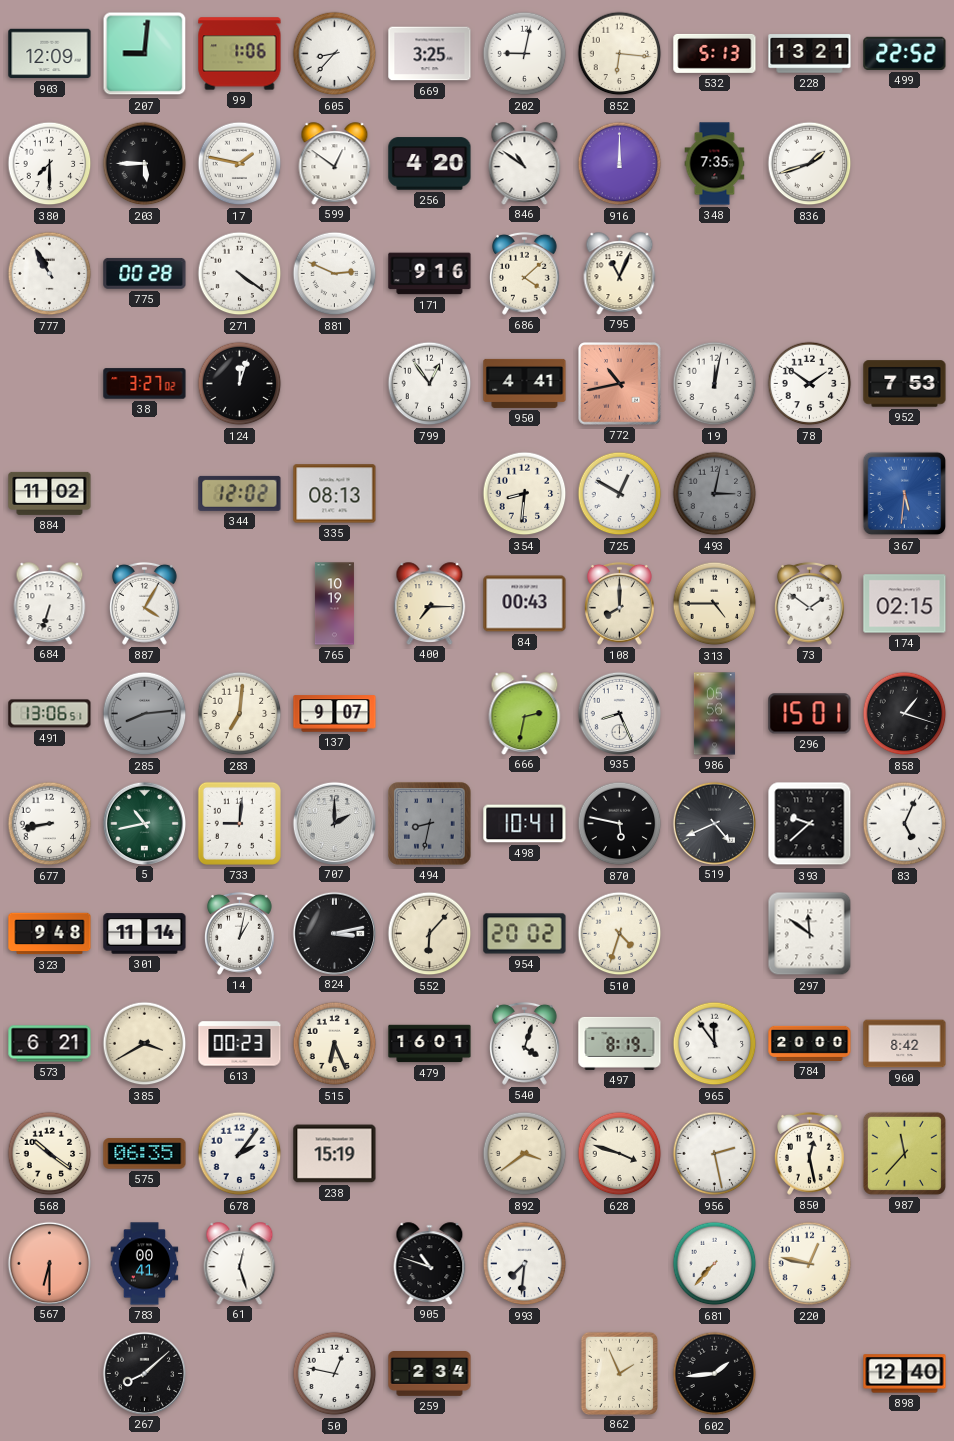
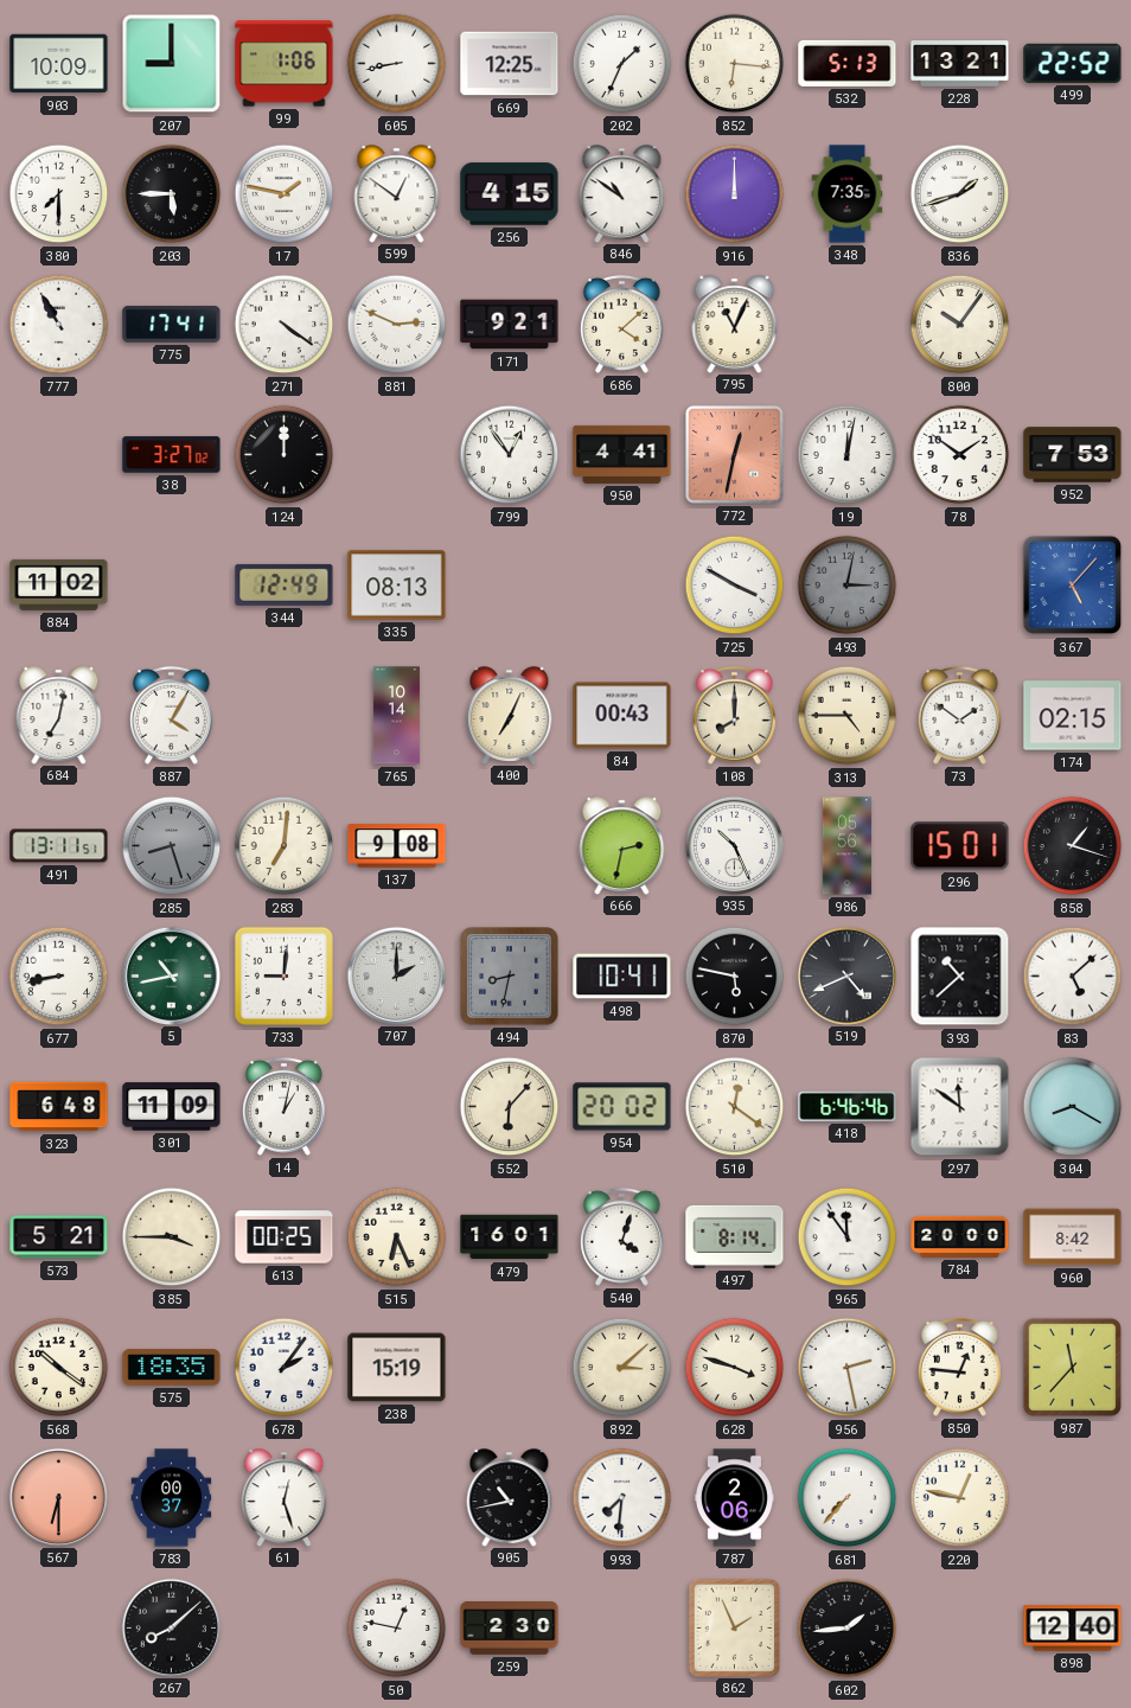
903: 12:09 -> 10:09 (59, 64)
207: 9:01 -> 9:00 (172, 64)
605: 8:37 -> 8:43 (397, 64)
669: 3:25 -> 12:25 (510, 64)
202: 9:02 -> 1:34 (622, 64)
256: 4:20 -> 4:15 (510, 194)
775: 00:28 -> 17:41 (172, 324)
171: 9:16 -> 9:21 (510, 325)
800: none -> 10:06 (960, 325)
124: 12:03 -> 12:00 (285, 455)
772: 10:43 -> 12:32 (735, 455)
344: 12:02 -> 12:49 (285, 584)
354: 8:31 -> none (525, 494)
725: 12:50 -> 3:50 (735, 586)
367: 5:31 -> 5:07 (1073, 586)
684: 6:33 -> 7:02 (59, 715)
765: 10:19 -> 10:14 (396, 716)
400: 7:15 -> 7:04 (510, 715)
491: 13:06 -> 13:11 (59, 846)
285: 8:14 -> 8:27 (172, 846)
137: 9:07 -> 9:08 (397, 846)
935: 8:26 -> 10:26 (734, 845)
393: 9:38 -> 10:38 (960, 977)
83: 5:04 -> 5:08 (1073, 977)
323: 9:48 -> 6:48 (59, 1107)
301: 11:14 -> 11:09 (172, 1107)
824: 3:13 -> none (334, 933)
510: 4:33 -> 12:21 (735, 1107)
418: none -> 6:46 (848, 1106)
304: none -> 8:20 (1073, 1107)
573: 6:21 -> 5:21 (59, 1237)
385: 3:40 -> 3:45 (172, 1237)
613: 00:23 -> 00:25 (285, 1237)
497: 8:19 -> 8:14 (735, 1236)
575: 06:35 -> 18:35 (172, 1368)
892: 3:39 -> 3:08 (622, 1368)
850: 12:28 -> 12:46 (960, 1367)
783: 00:41 -> 00:37 (172, 1498)
905: 10:48 -> 10:43 (510, 1497)
787: none -> 2:06 (734, 1498)
259: 2:34 -> 2:30 (510, 1629)
